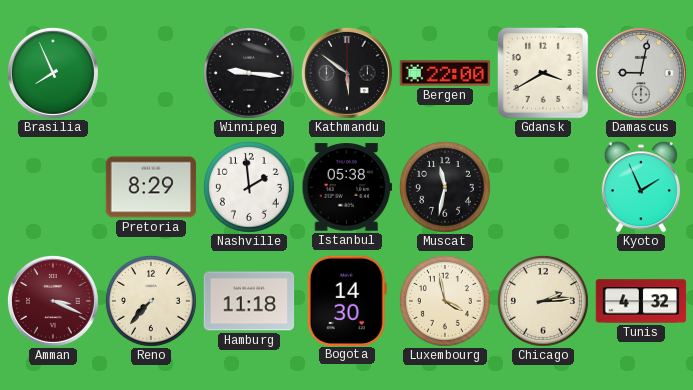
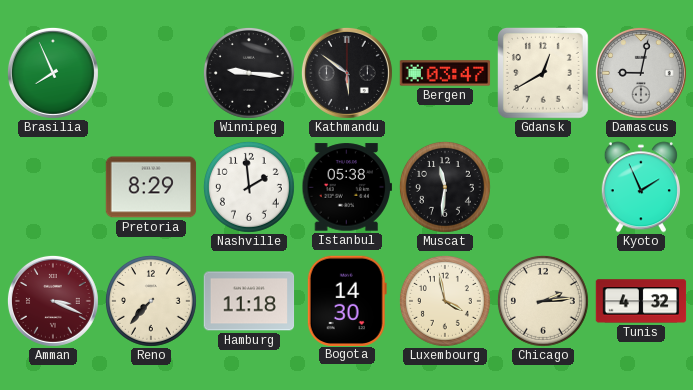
Bergen: 22:00 -> 03:47 (445, 73)
Gdansk: 3:40 -> 12:40 (544, 74)
Muscat: 11:32 -> 11:31 (445, 187)
